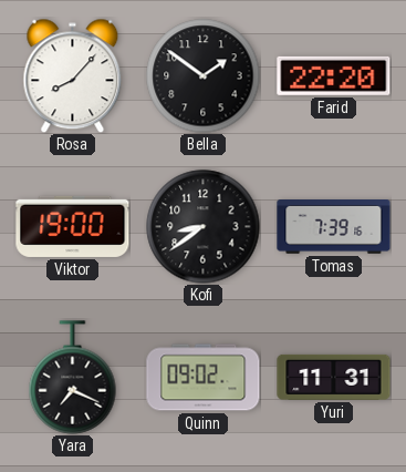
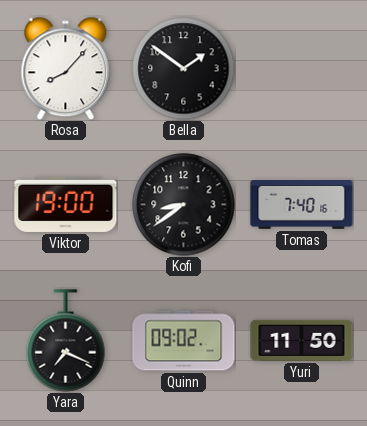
Farid: 22:20 -> none (334, 75)
Tomas: 7:39 -> 7:40 (302, 205)
Yuri: 11:31 -> 11:50 (302, 340)
